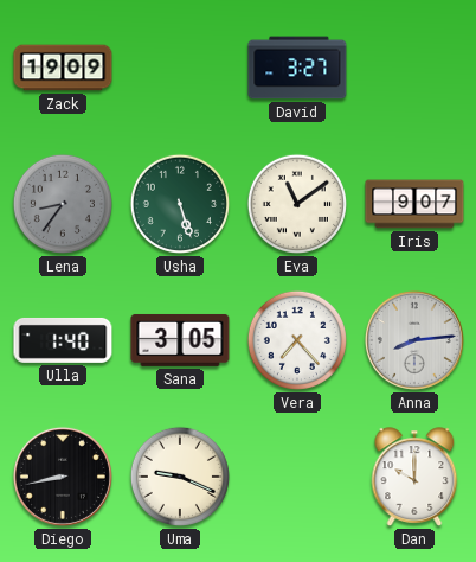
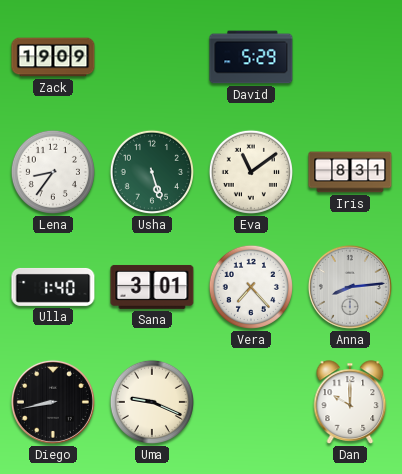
David: 3:27 -> 5:29 (251, 57)
Lena dial: grey -> white (53, 172)
Iris: 9:07 -> 8:31 (350, 172)
Sana: 3:05 -> 3:01 (152, 287)
